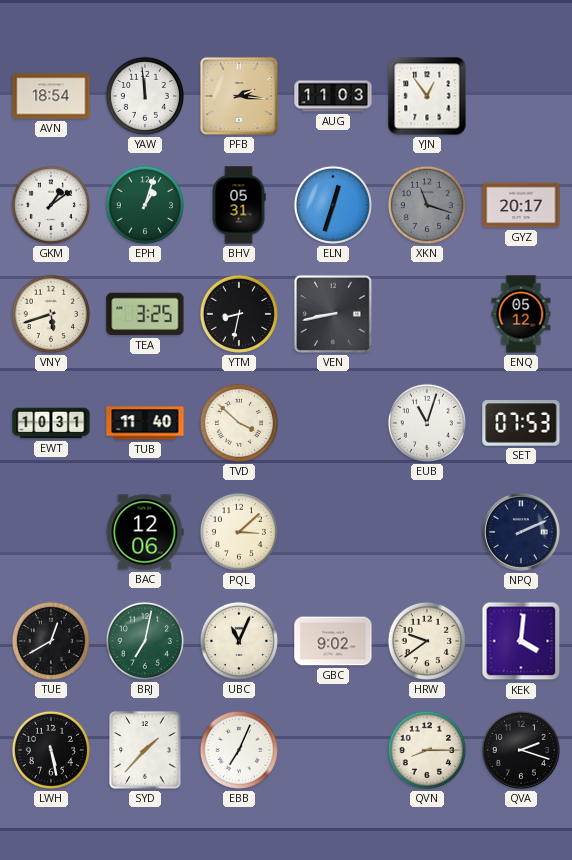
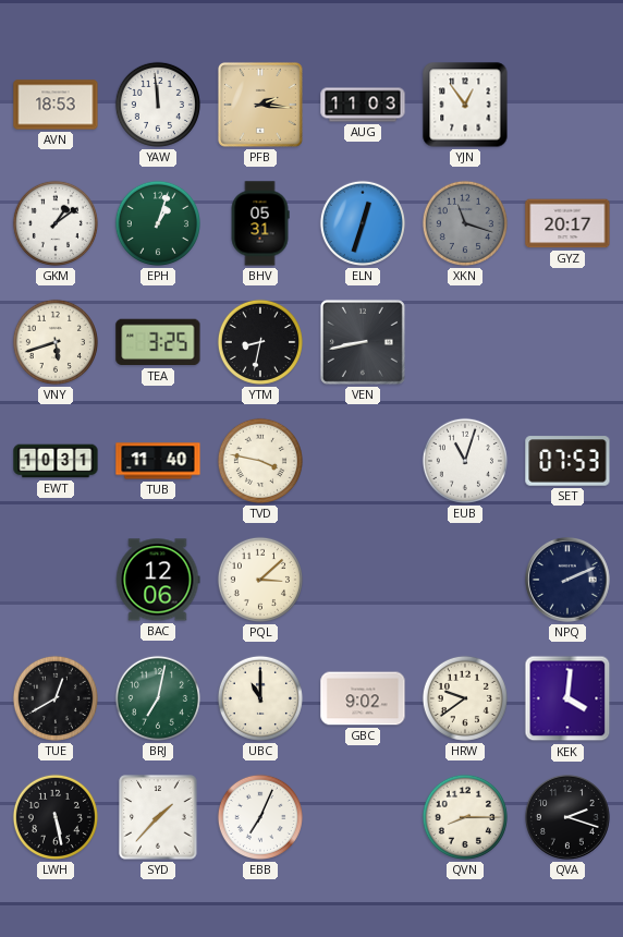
AVN: 18:54 -> 18:53 (56, 105)
ENQ: 05:12 -> none (521, 314)
TVD: 3:52 -> 3:47 (260, 461)
UBC: 11:04 -> 11:00 (260, 698)
